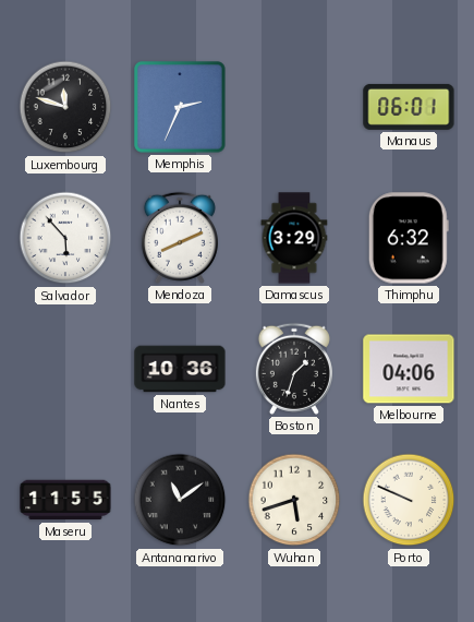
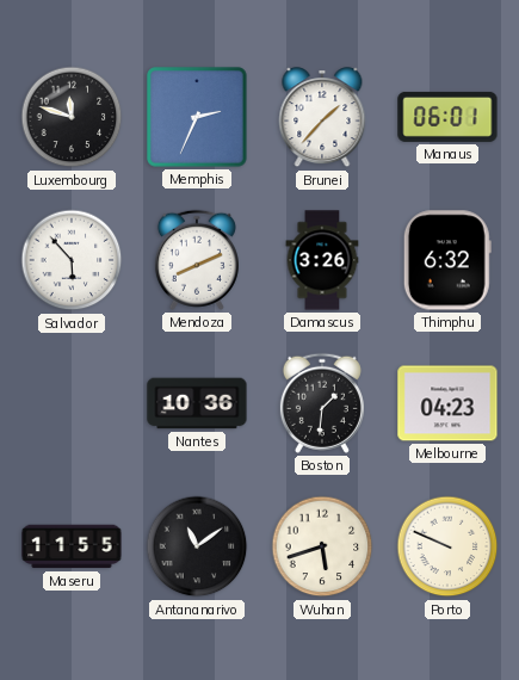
Brunei: none -> 1:37 (322, 118)
Damascus: 3:29 -> 3:26 (322, 260)
Boston: 1:33 -> 1:31 (322, 403)
Melbourne: 04:06 -> 04:23 (447, 403)
